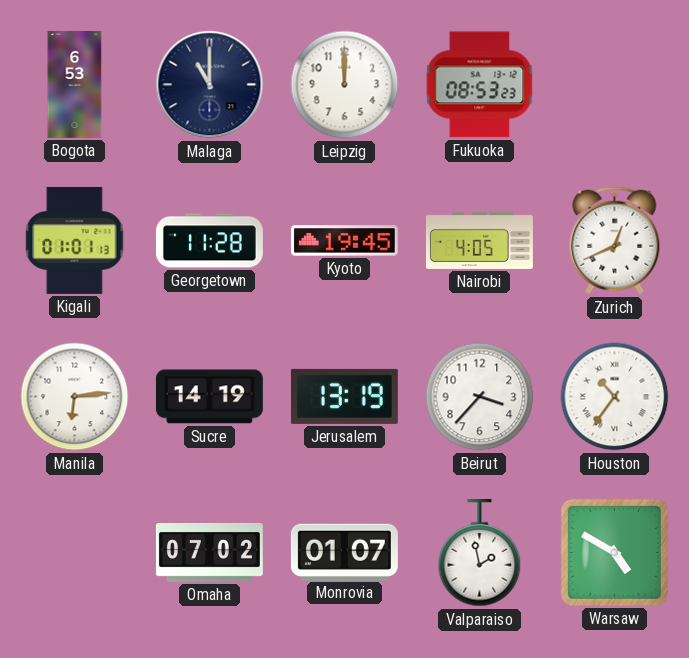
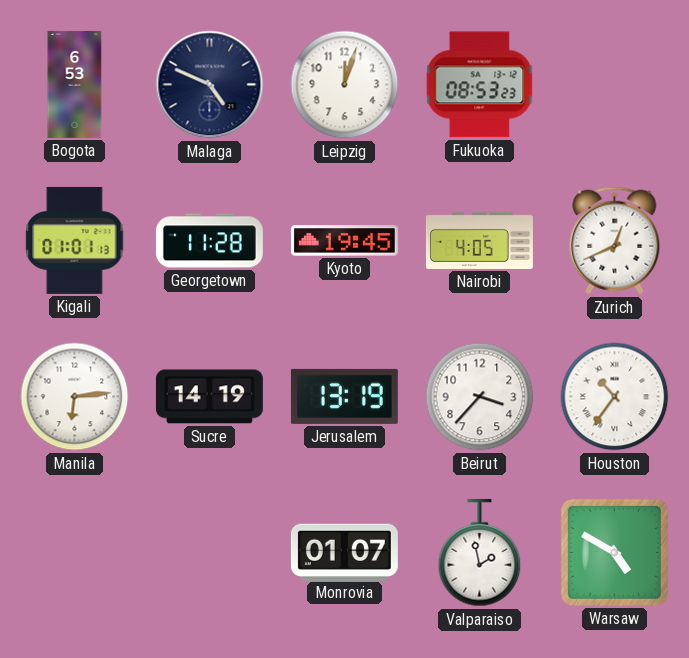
Malaga: 11:00 -> 4:49 (210, 85)
Leipzig: 12:00 -> 12:03 (345, 85)
Omaha: 07:02 -> none (209, 553)
